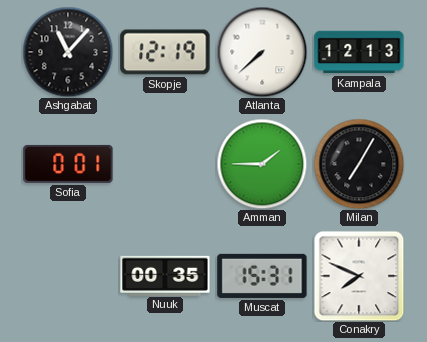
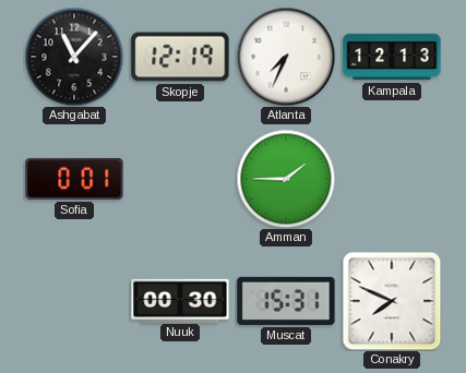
Atlanta: 7:38 -> 7:34 (286, 57)
Milan: 7:05 -> none (359, 164)
Nuuk: 00:35 -> 00:30 (180, 300)
